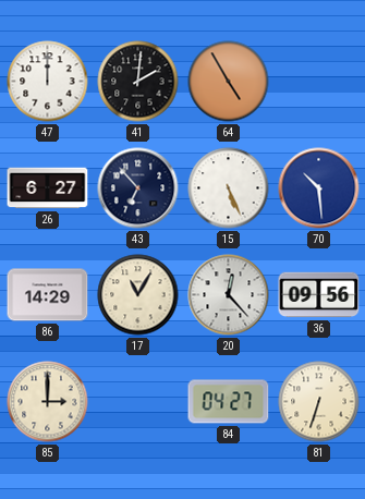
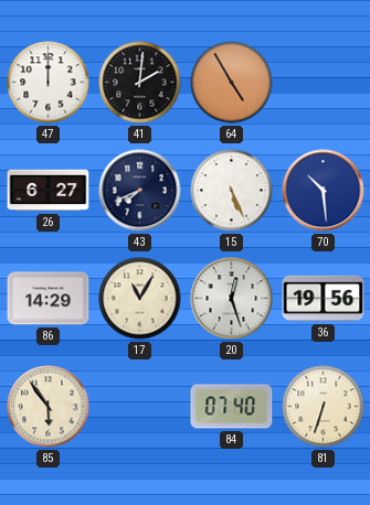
43: 6:53 -> 7:41 (140, 191)
20: 12:23 -> 12:27 (232, 299)
36: 09:56 -> 19:56 (324, 299)
85: 3:00 -> 5:54 (49, 407)
84: 04:27 -> 07:40 (232, 407)
